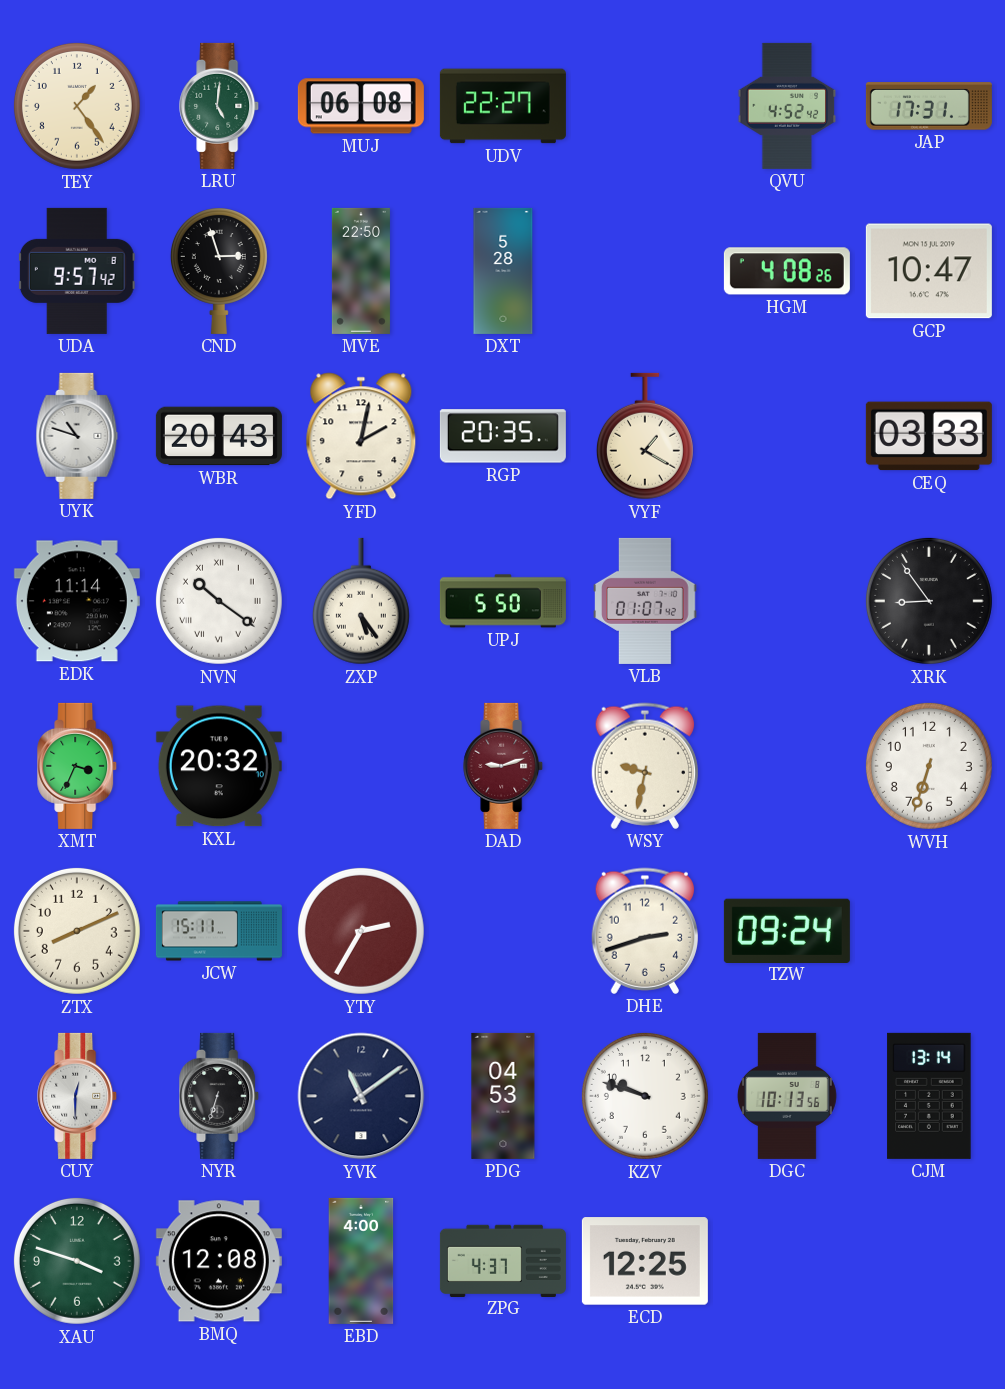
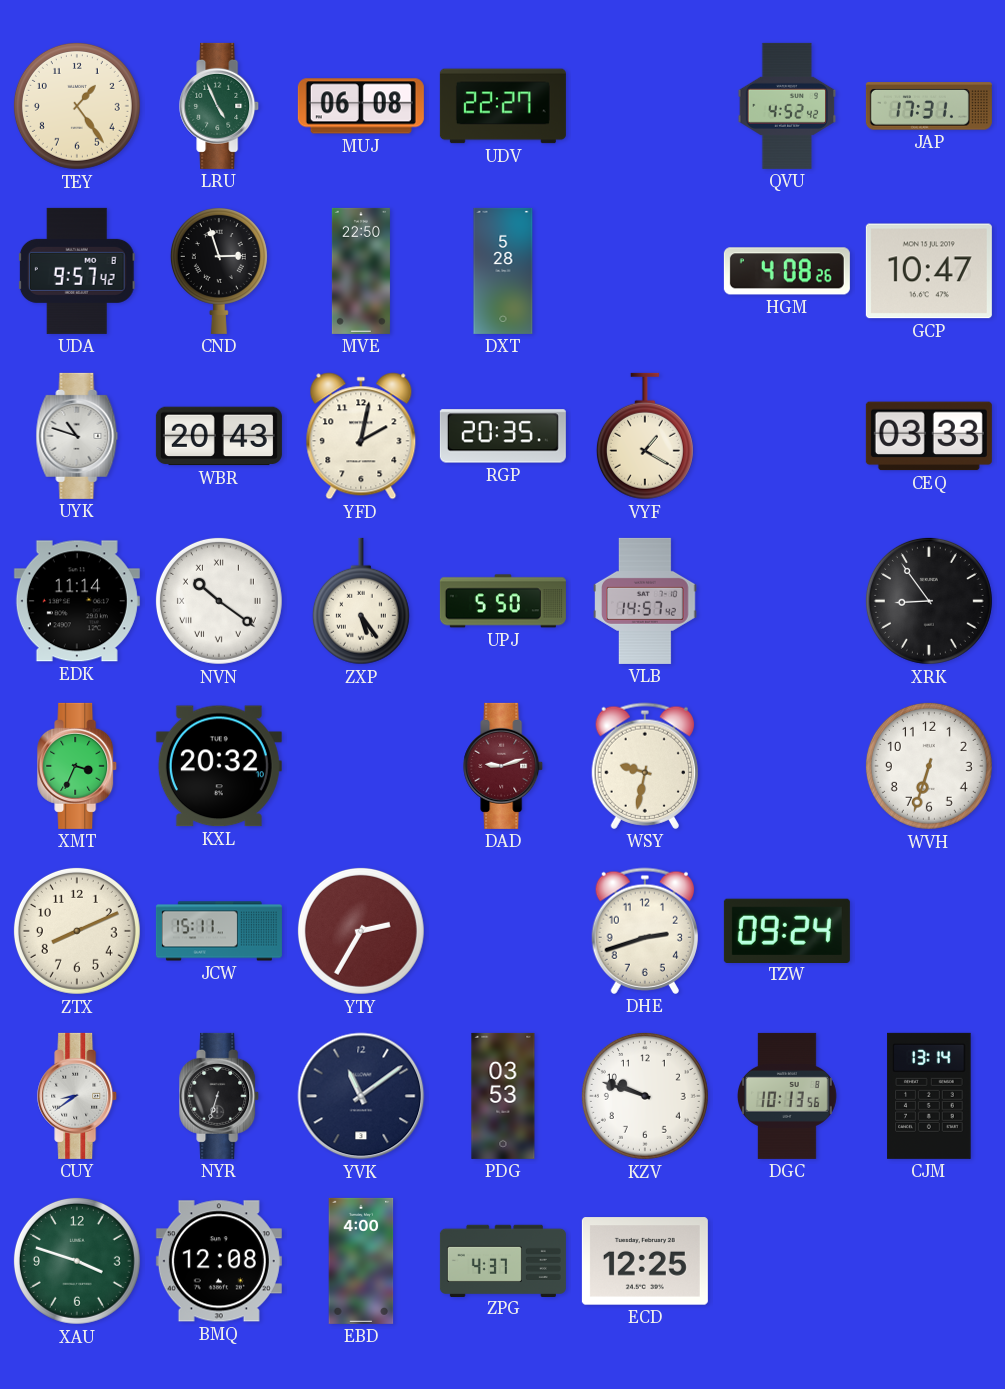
LRU: 5:01 -> 4:56 (220, 106)
VLB: 01:07 -> 14:57 (646, 601)
CUY: 12:30 -> 8:39 (78, 1096)
PDG: 04:53 -> 03:53 (503, 1096)
